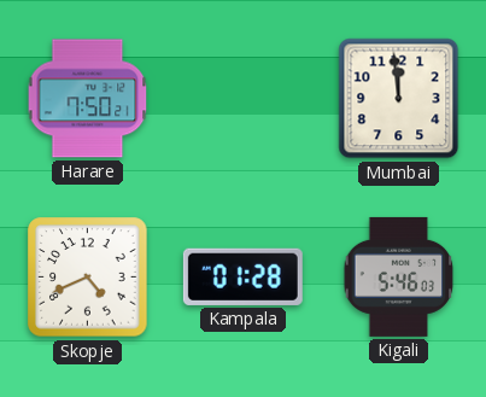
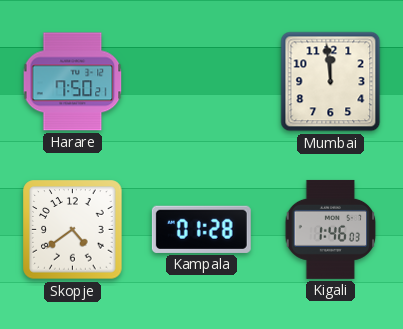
Skopje: 4:41 -> 4:39 (73, 230)
Kigali: 5:46 -> 1:46 (331, 229)
